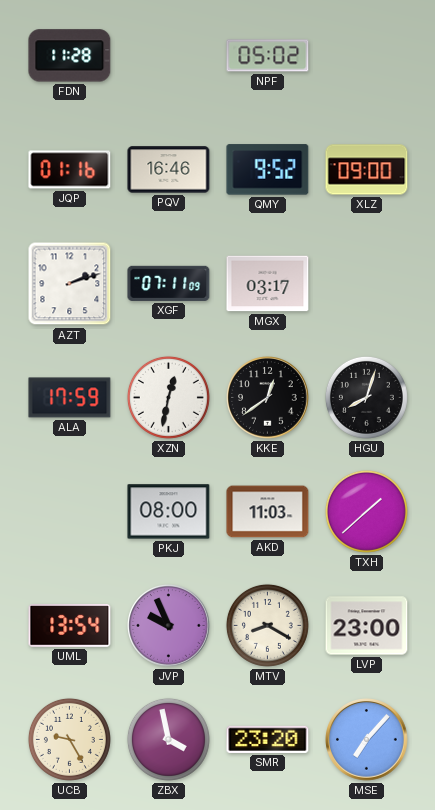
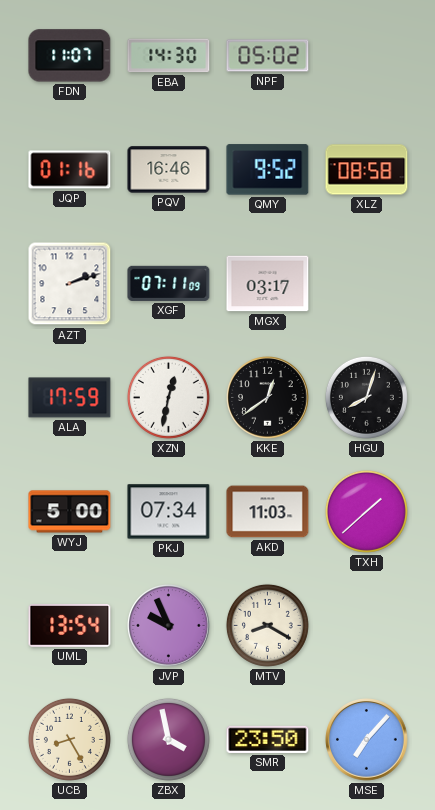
FDN: 11:28 -> 11:07 (70, 56)
EBA: none -> 14:30 (169, 56)
XLZ: 09:00 -> 08:58 (367, 170)
WYJ: none -> 5:00 (70, 512)
PKJ: 08:00 -> 07:34 (169, 512)
LVP: 23:00 -> none (367, 626)
UCB: 9:25 -> 8:25 (69, 739)
SMR: 23:20 -> 23:50 (268, 739)
